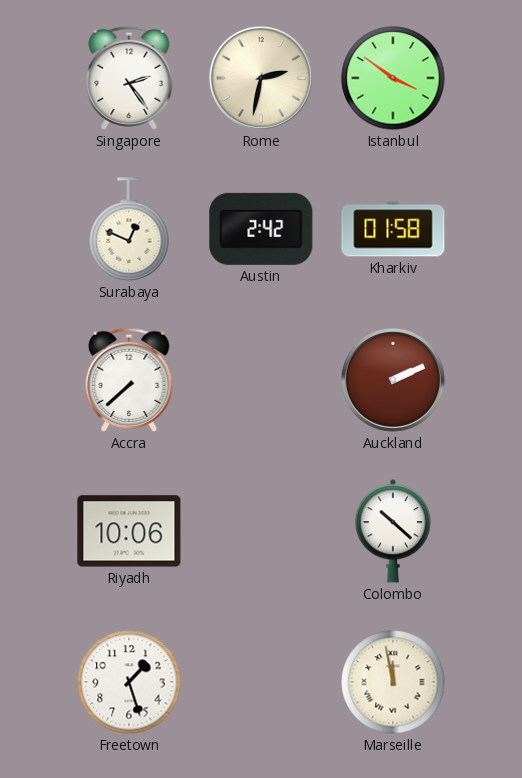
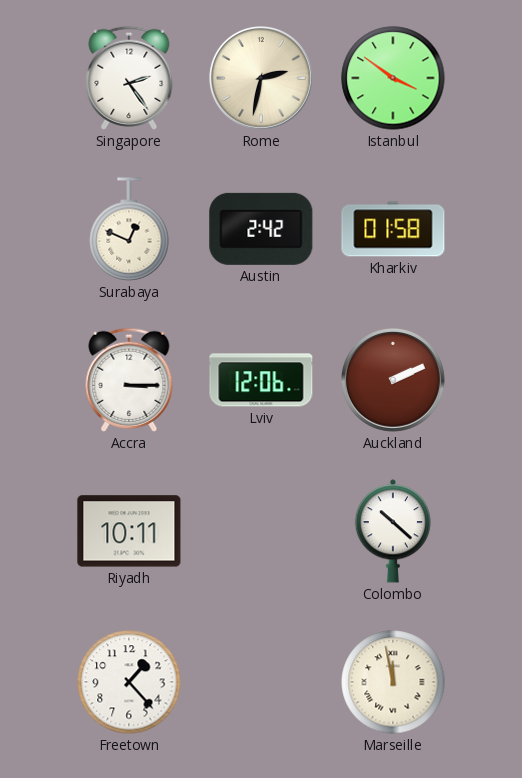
Accra: 7:38 -> 3:15 (129, 380)
Lviv: none -> 12:06 (261, 380)
Riyadh: 10:06 -> 10:11 (129, 531)
Freetown: 1:27 -> 1:23 (129, 682)
